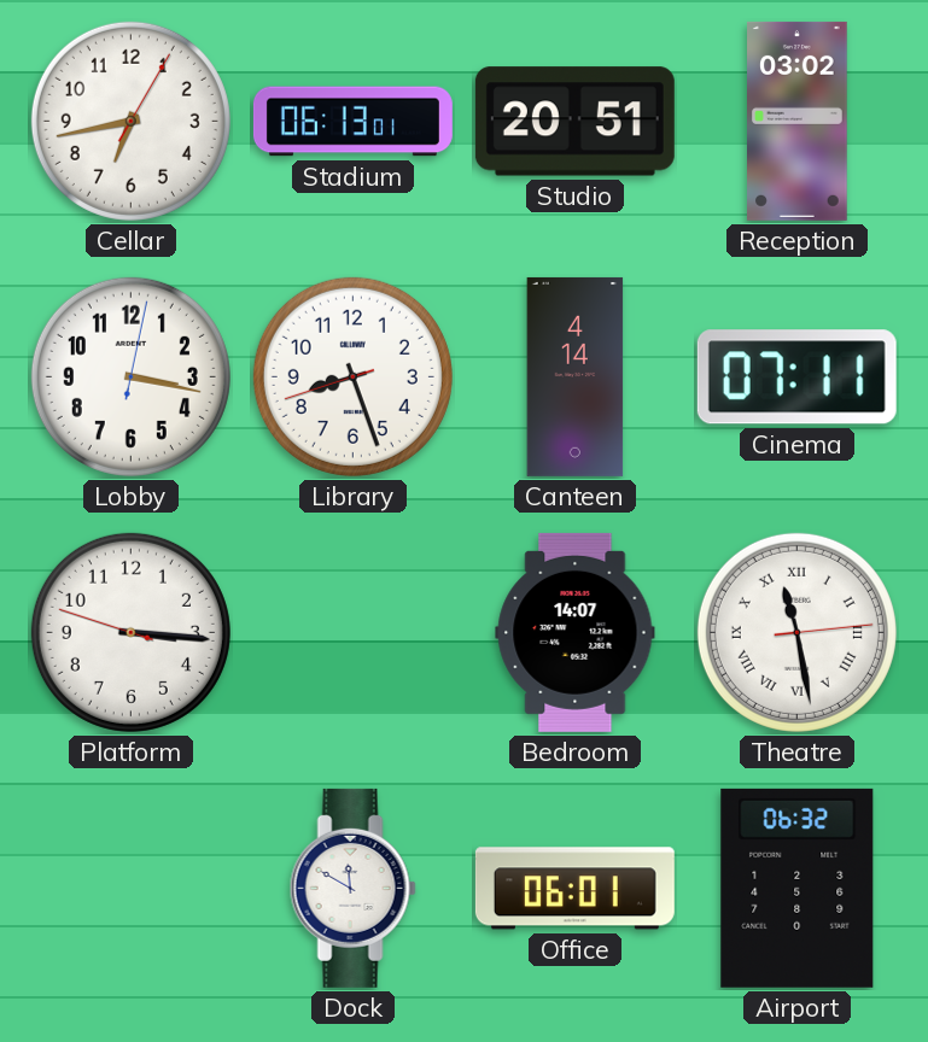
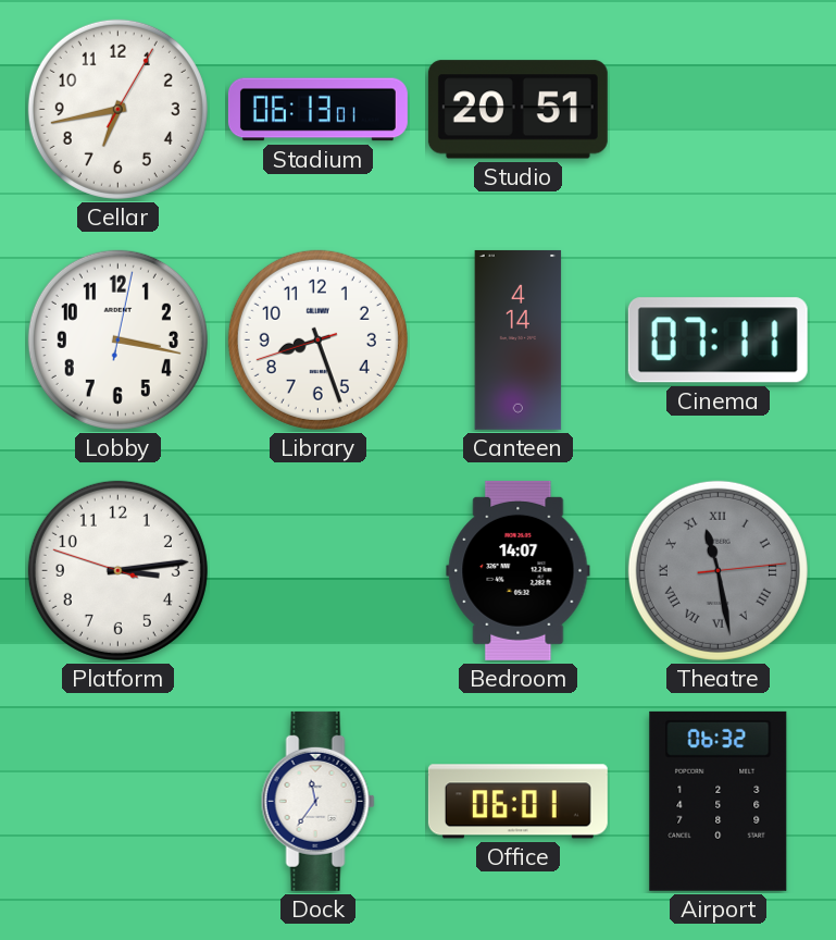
Reception: 03:02 -> none (798, 121)
Platform: 3:15 -> 3:13 (117, 570)
Theatre dial: white -> grey (718, 570)
Dock: 11:50 -> 11:36 (317, 801)
